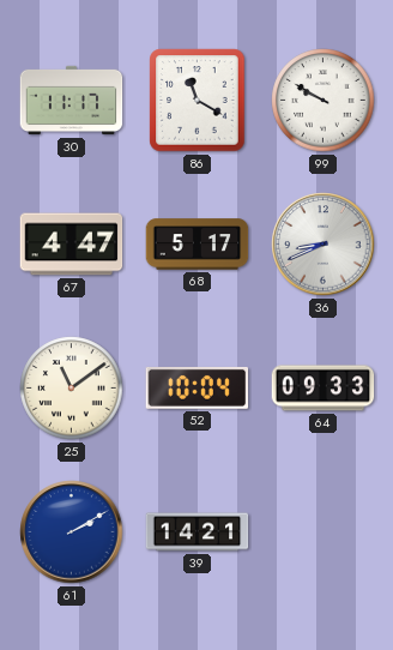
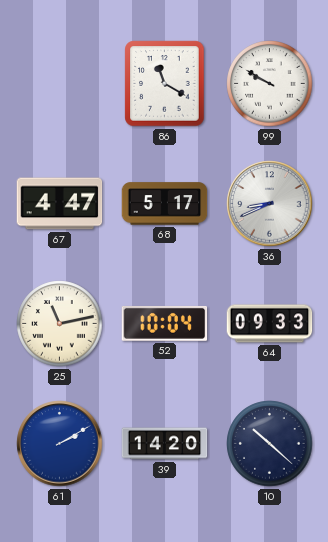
30: 11:17 -> none (72, 101)
25: 11:09 -> 11:13 (60, 324)
39: 14:21 -> 14:20 (165, 444)
10: none -> 10:22 (270, 444)
